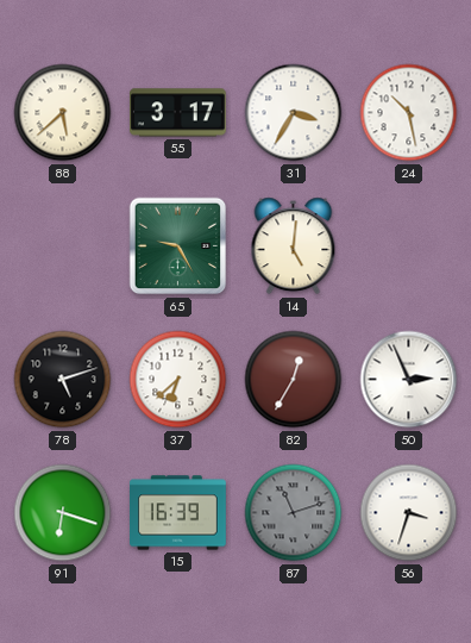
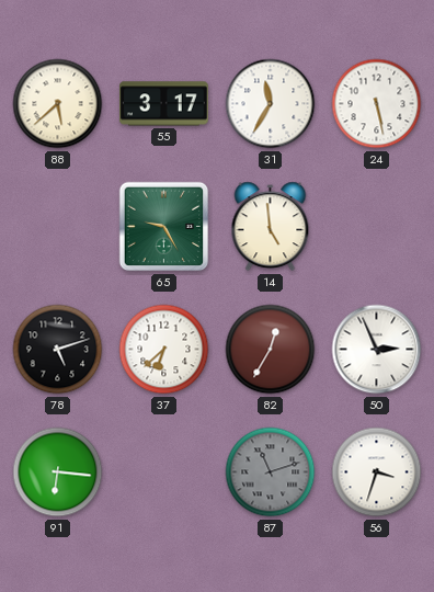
31: 3:35 -> 11:35 (271, 104)
24: 10:28 -> 5:28 (377, 104)
14: 5:01 -> 4:59 (271, 227)
91: 6:18 -> 6:16 (58, 473)
15: 16:39 -> none (178, 513)
